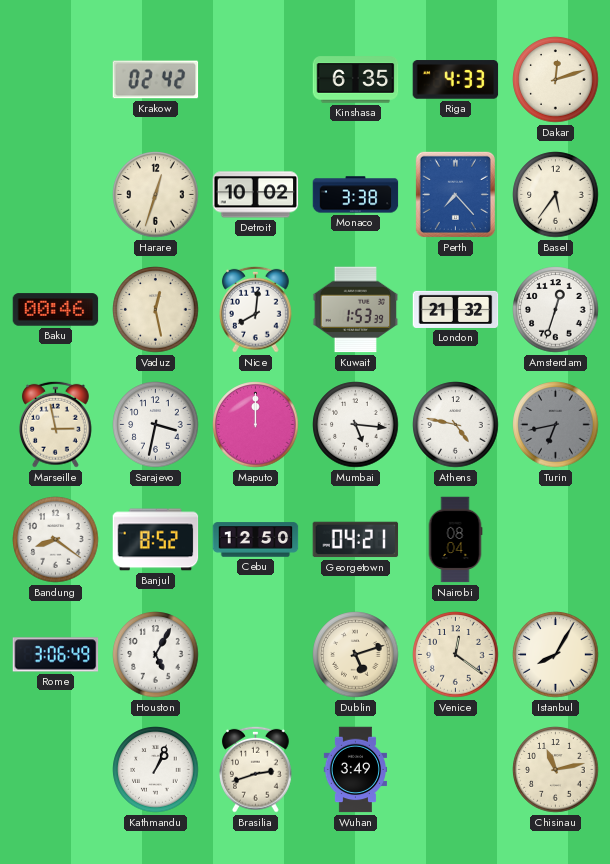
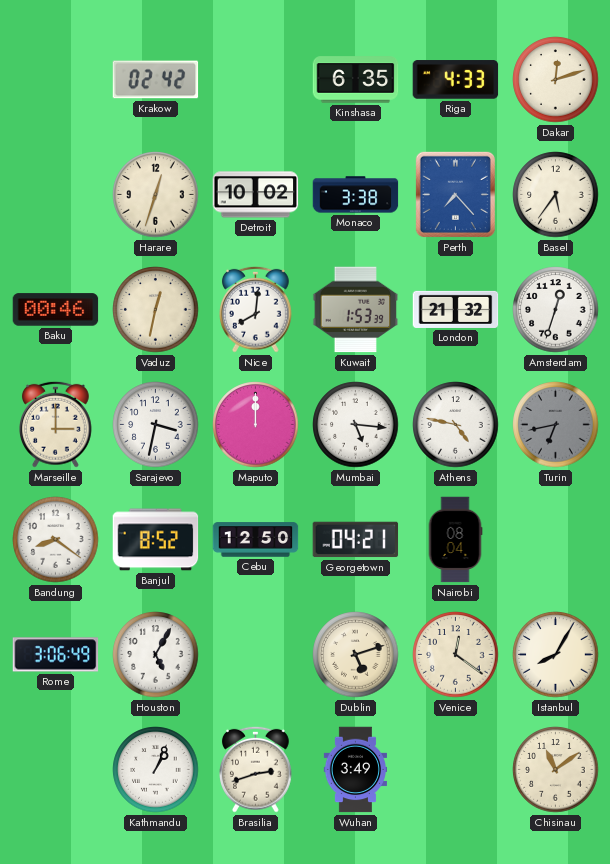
Vaduz: 12:28 -> 12:32 (156, 310)
Marseille: 2:58 -> 3:00 (56, 424)
Chisinau: 11:13 -> 11:09 (556, 770)
